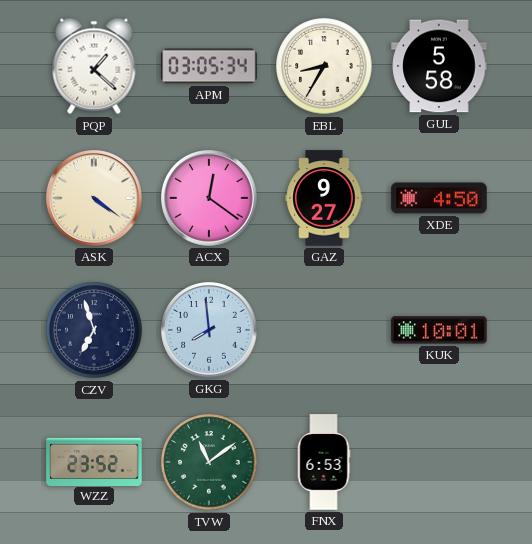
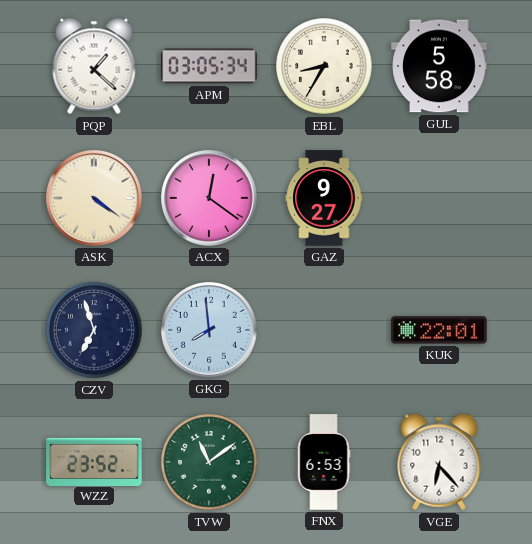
XDE: 4:50 -> none (439, 198)
KUK: 10:01 -> 22:01 (439, 330)
VGE: none -> 6:23 (439, 462)
